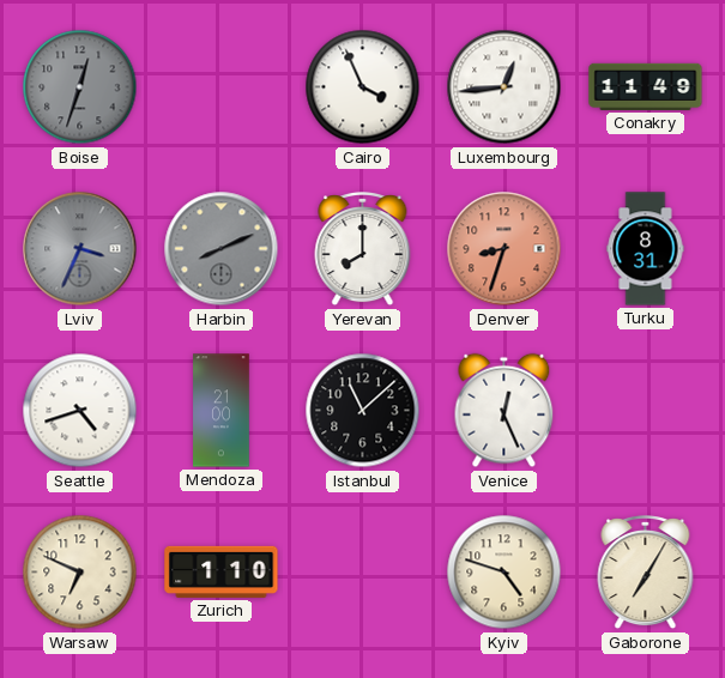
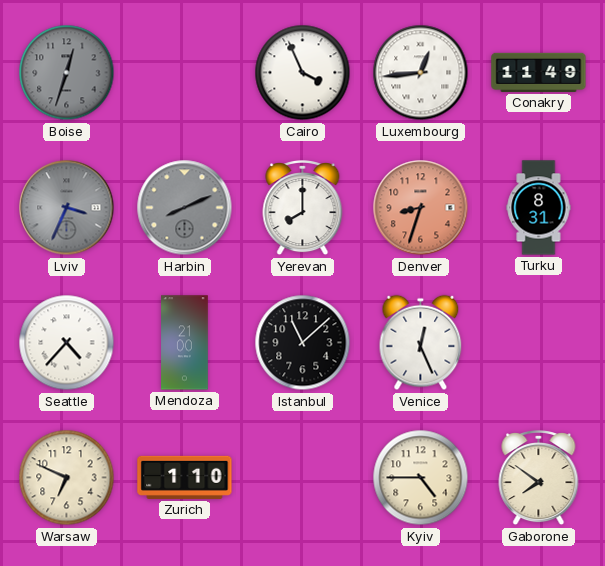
Seattle: 4:42 -> 4:37 (67, 343)
Kyiv: 4:48 -> 4:45 (421, 478)
Gaborone: 7:05 -> 7:51 (539, 479)
